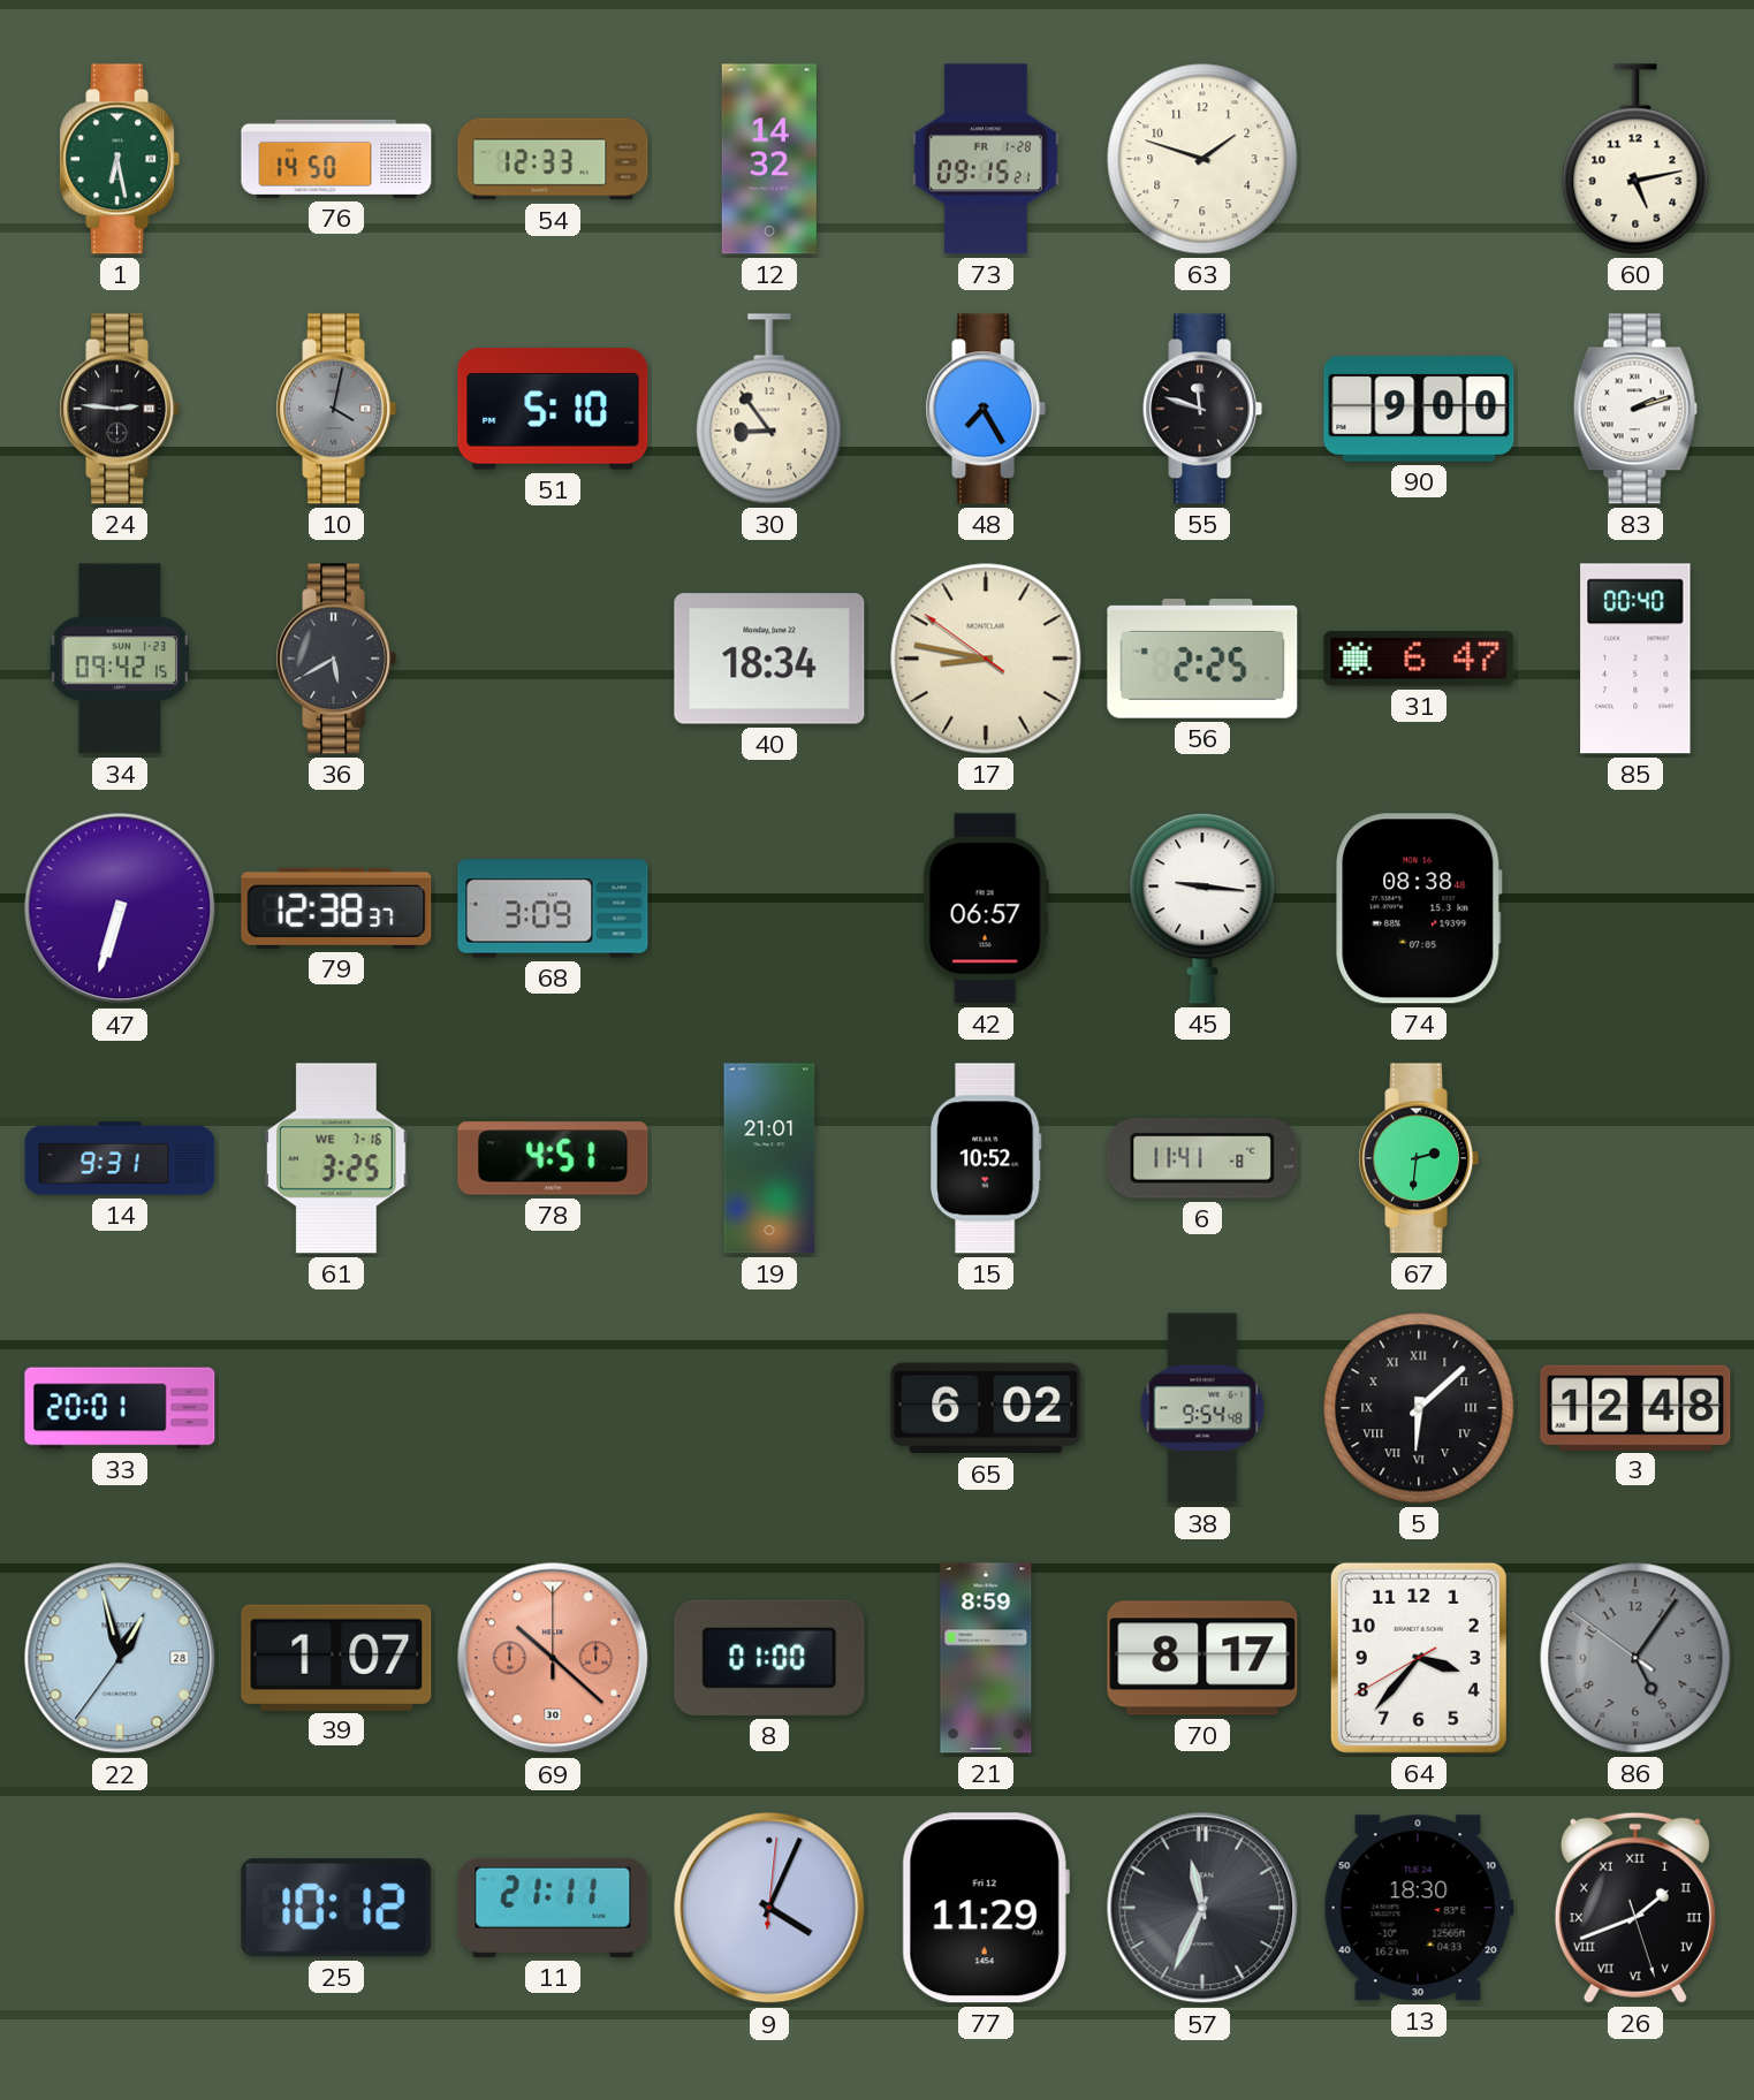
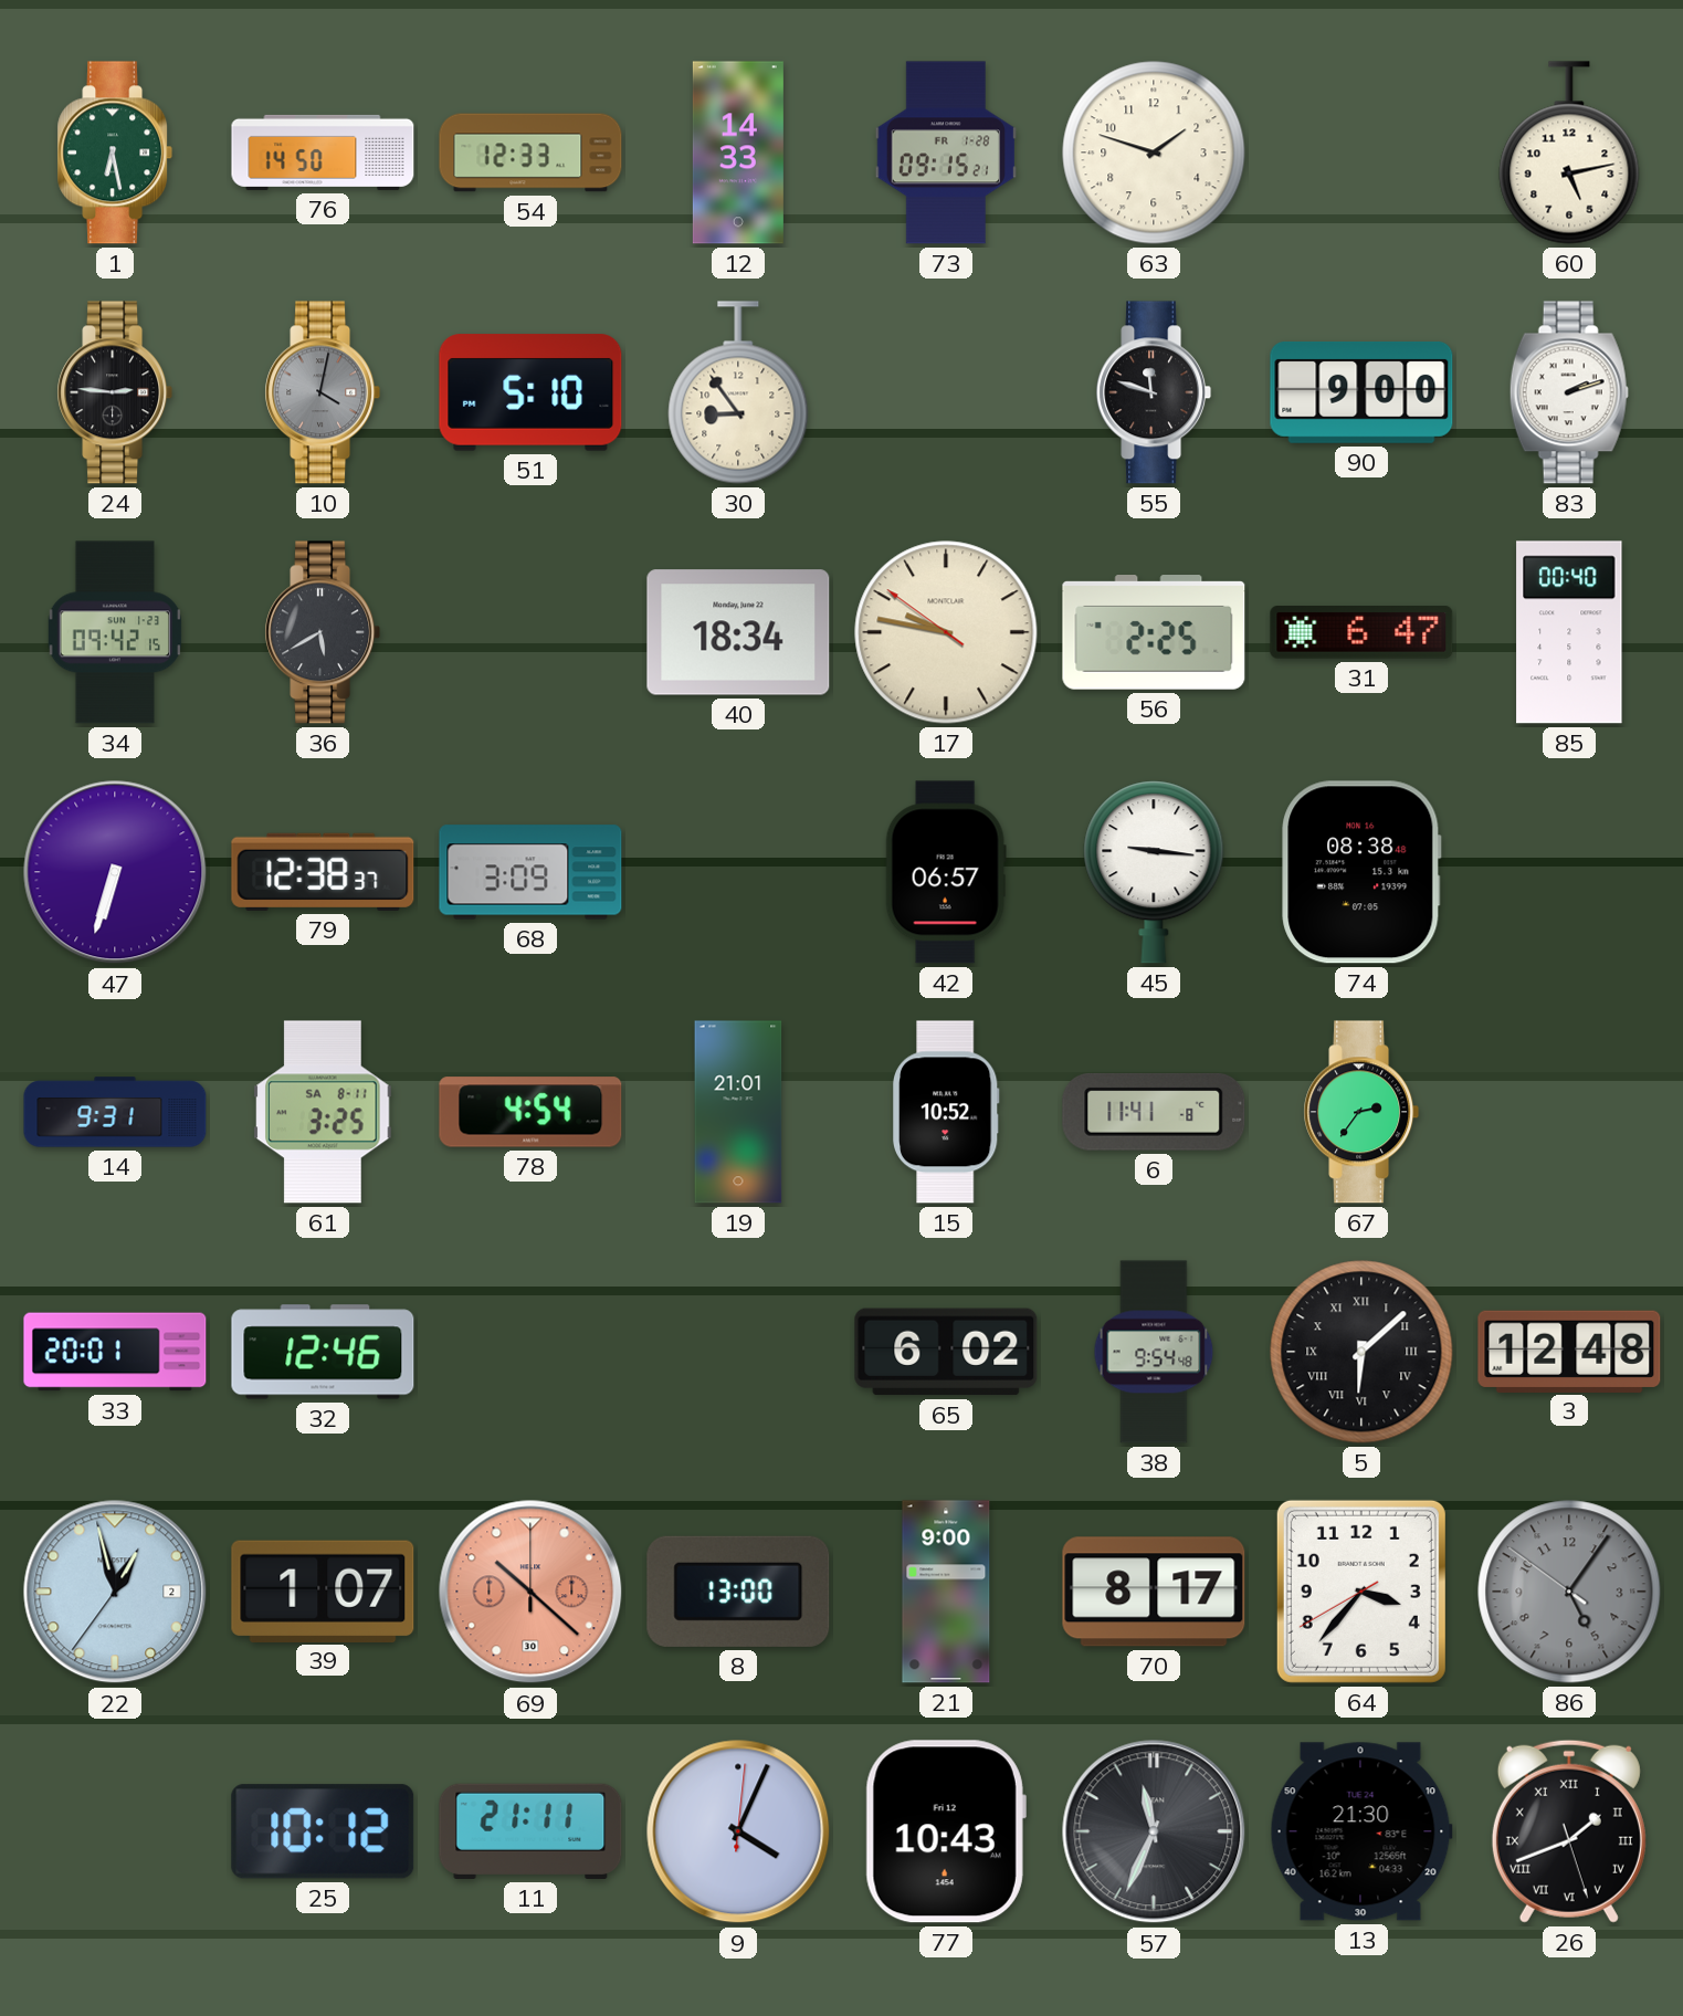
12: 14:32 -> 14:33 (738, 153)
48: 7:25 -> none (986, 409)
17: 8:46 -> 9:46 (946, 632)
61 date: WE 7-16 -> SA 8-11 (323, 1112)
78: 4:51 -> 4:54 (530, 1112)
67: 2:31 -> 2:36 (1361, 1112)
32: none -> 12:46 (323, 1352)
22 date: 28 -> 2 (115, 1592)
8: 01:00 -> 13:00 (738, 1592)
21: 8:59 -> 9:00 (946, 1592)
77: 11:29 -> 10:43 (946, 1831)
13: 18:30 -> 21:30 (1361, 1831)
